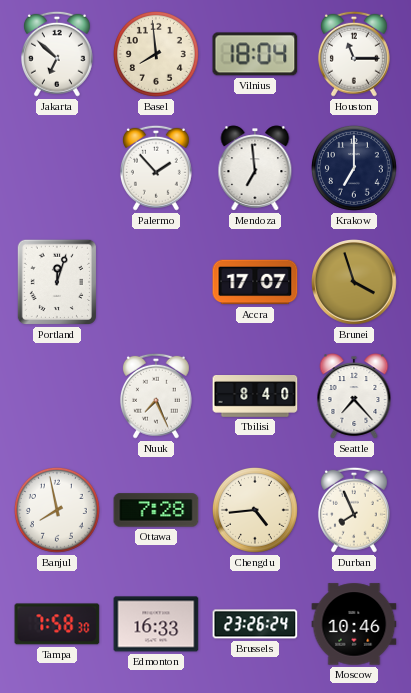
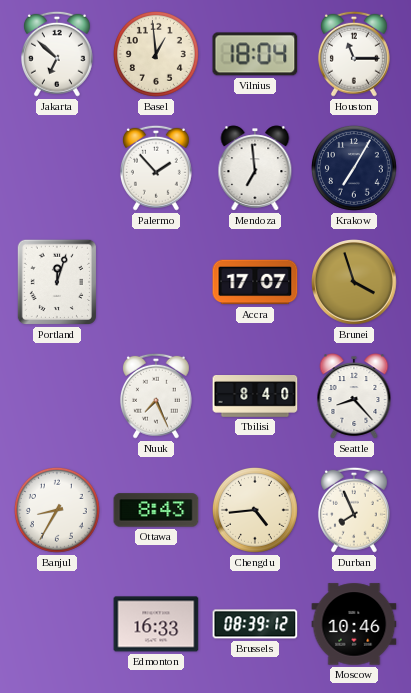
Basel: 7:59 -> 12:59 (156, 54)
Krakow: 7:00 -> 7:05 (354, 168)
Seattle: 7:23 -> 8:23 (354, 396)
Banjul: 7:58 -> 8:35 (57, 510)
Ottawa: 7:28 -> 8:43 (156, 510)
Tampa: 7:58 -> none (57, 624)
Brussels: 23:26 -> 08:39 (255, 624)
